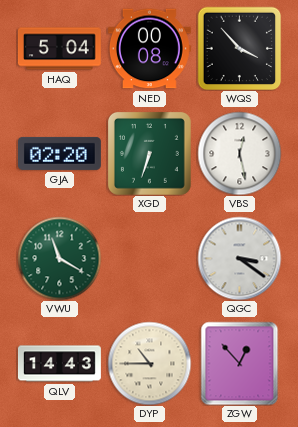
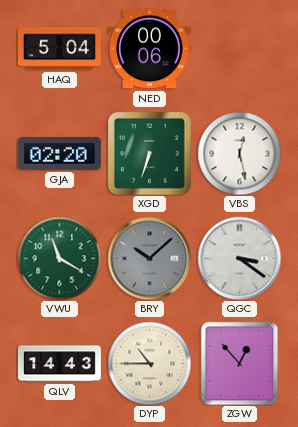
NED: 00:08 -> 00:06 (149, 49)
WQS: 3:53 -> none (239, 48)
BRY: none -> 10:08 (149, 258)
